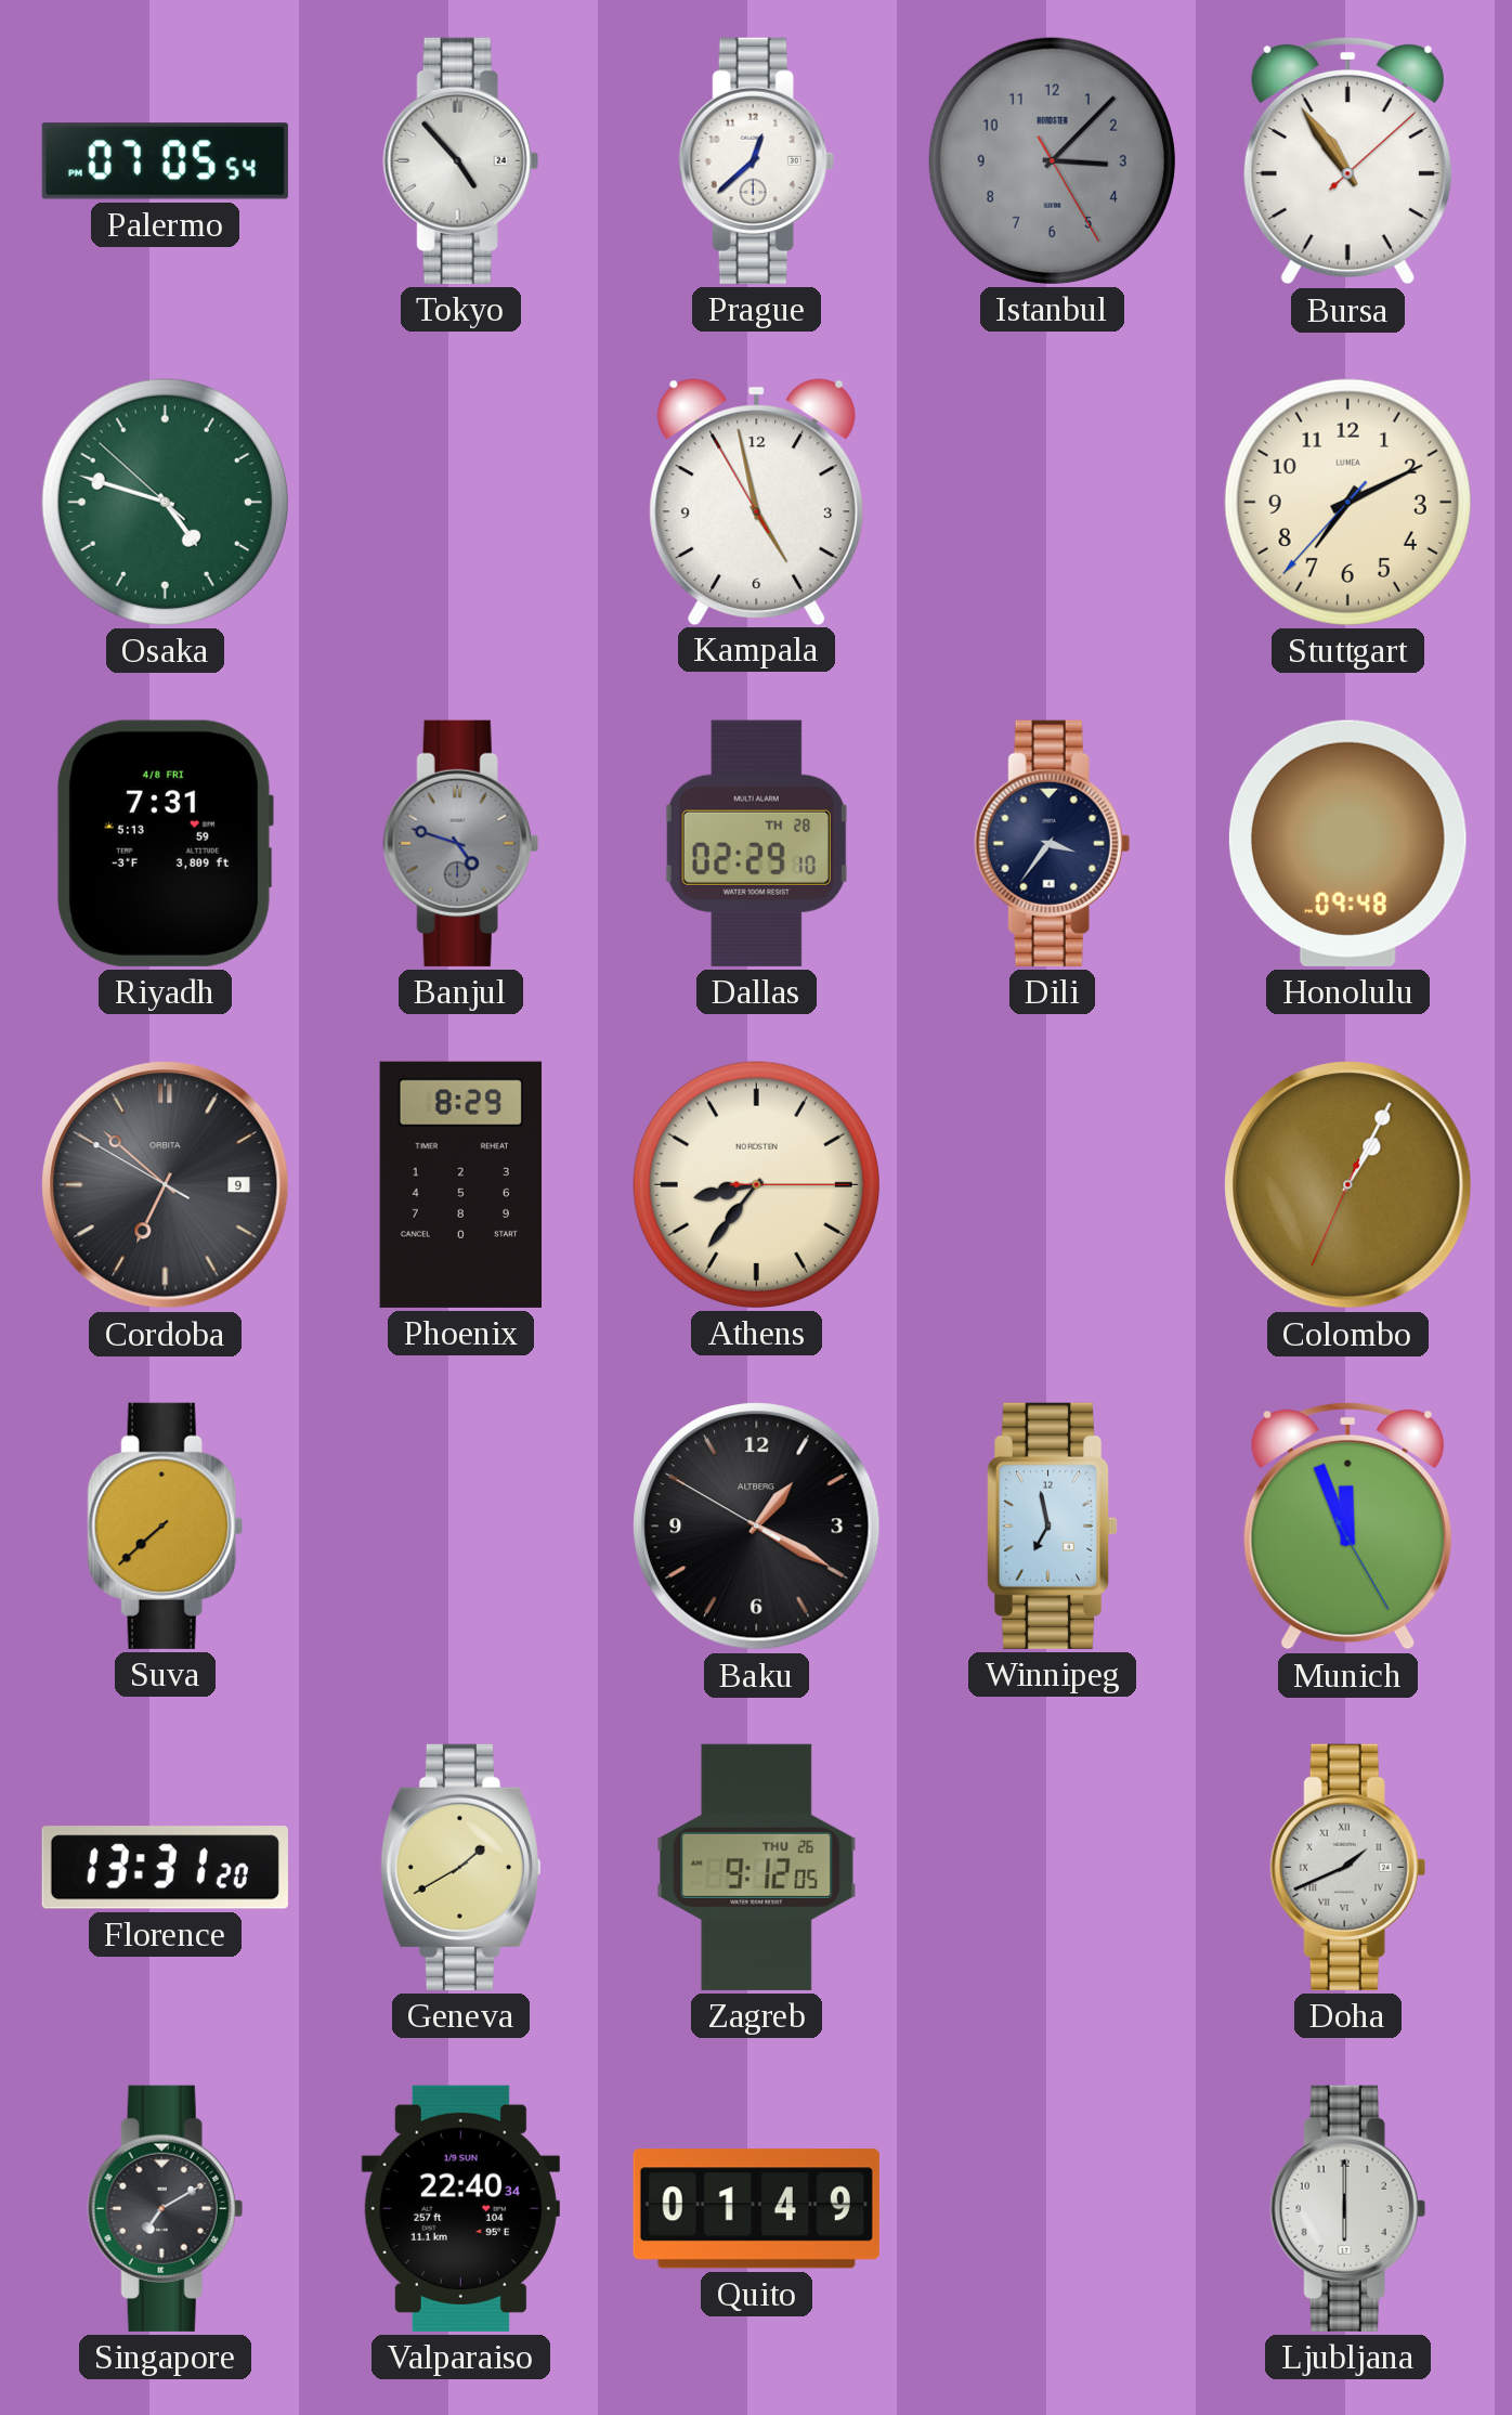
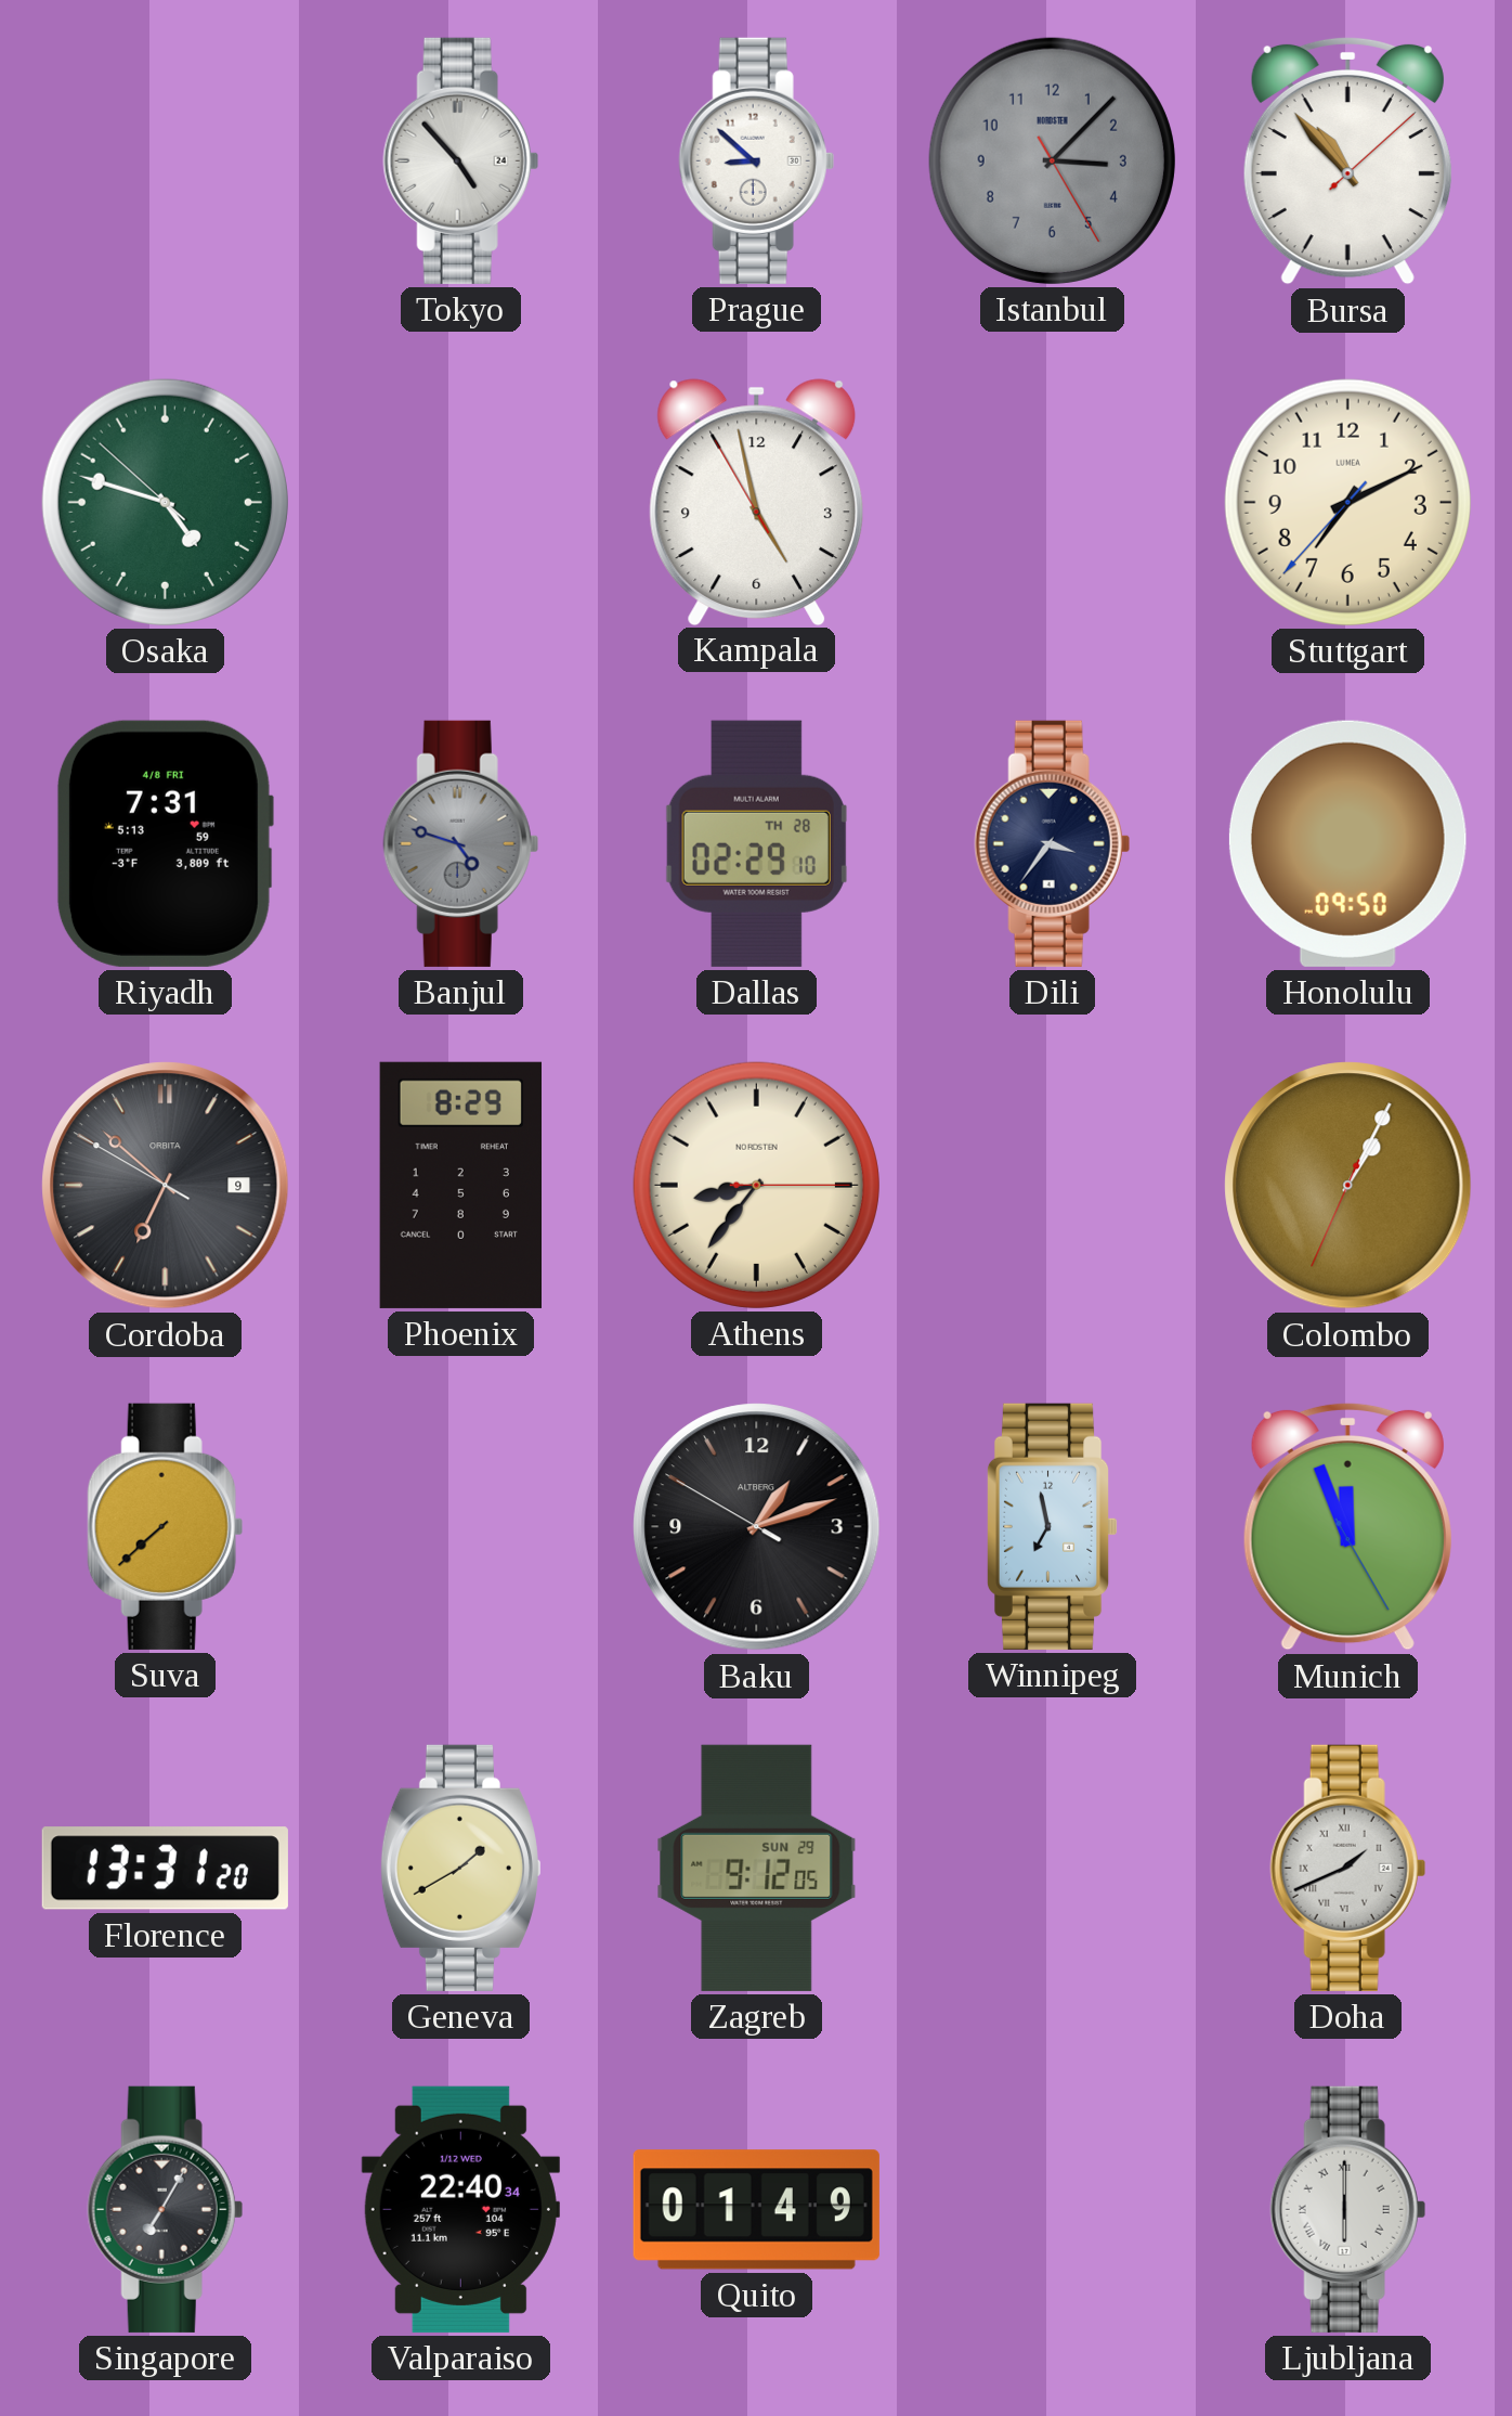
Palermo: 07:05 -> none (165, 161)
Prague: 12:38 -> 8:52 (756, 160)
Bursa: 10:54 -> 10:53 (1347, 160)
Honolulu: 09:48 -> 09:50 (1347, 843)
Baku: 1:19 -> 1:11 (757, 1527)
Zagreb date: THU 26 -> SUN 29 (757, 1868)
Singapore: 7:10 -> 7:05 (165, 2209)
Valparaiso date: 1/9 SUN -> 1/12 WED (460, 2209)
Ljubljana numerals: Arabic -> Roman (1347, 2209)
